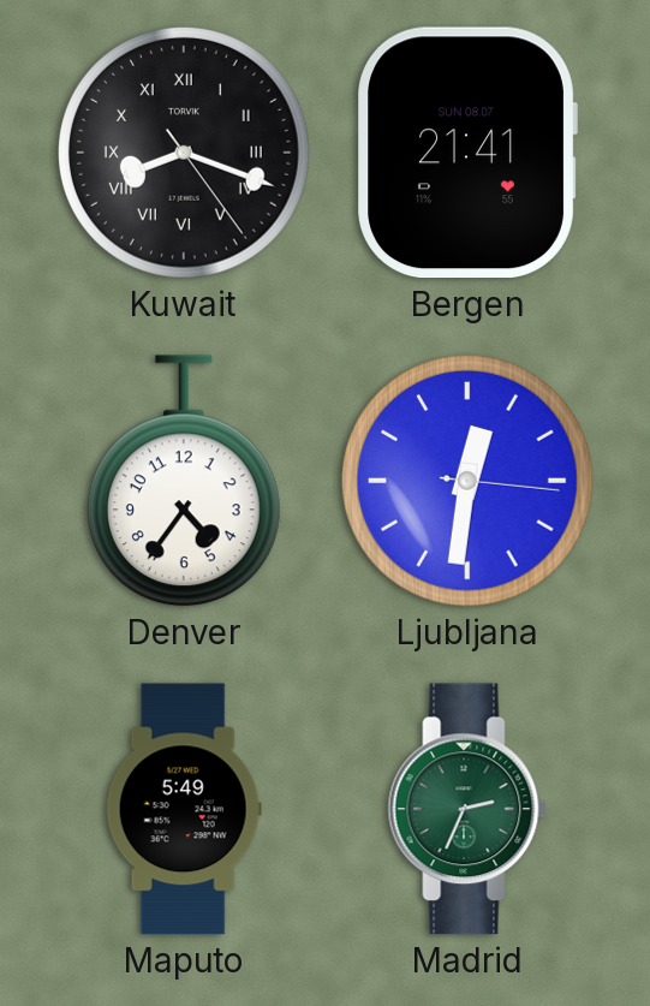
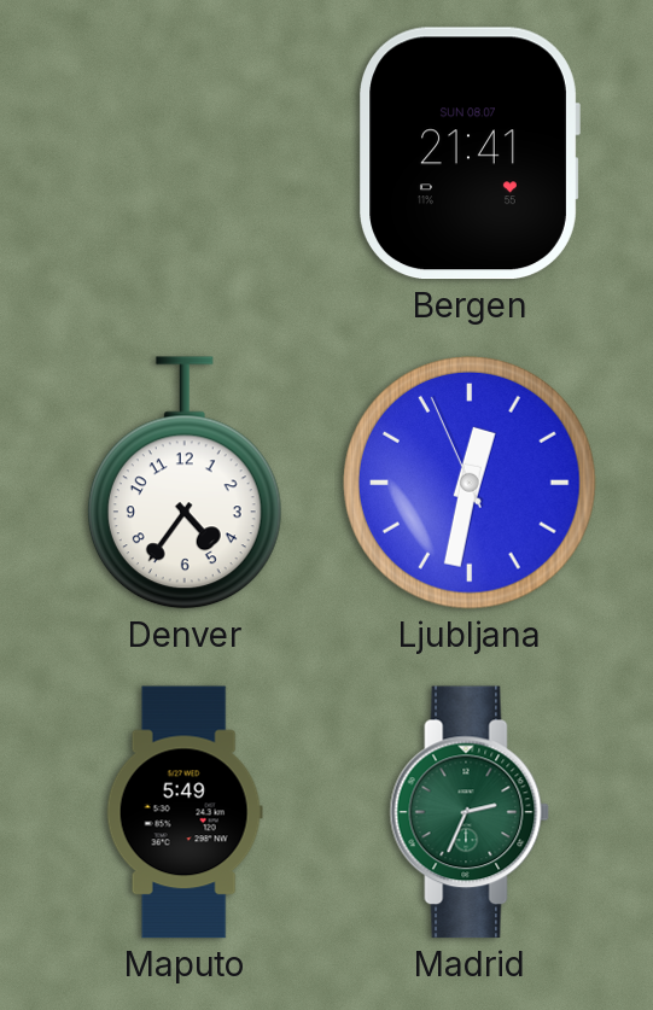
Kuwait: 8:18 -> none (184, 153)
Ljubljana: 12:31:16 -> 12:31:56 (470, 483)
